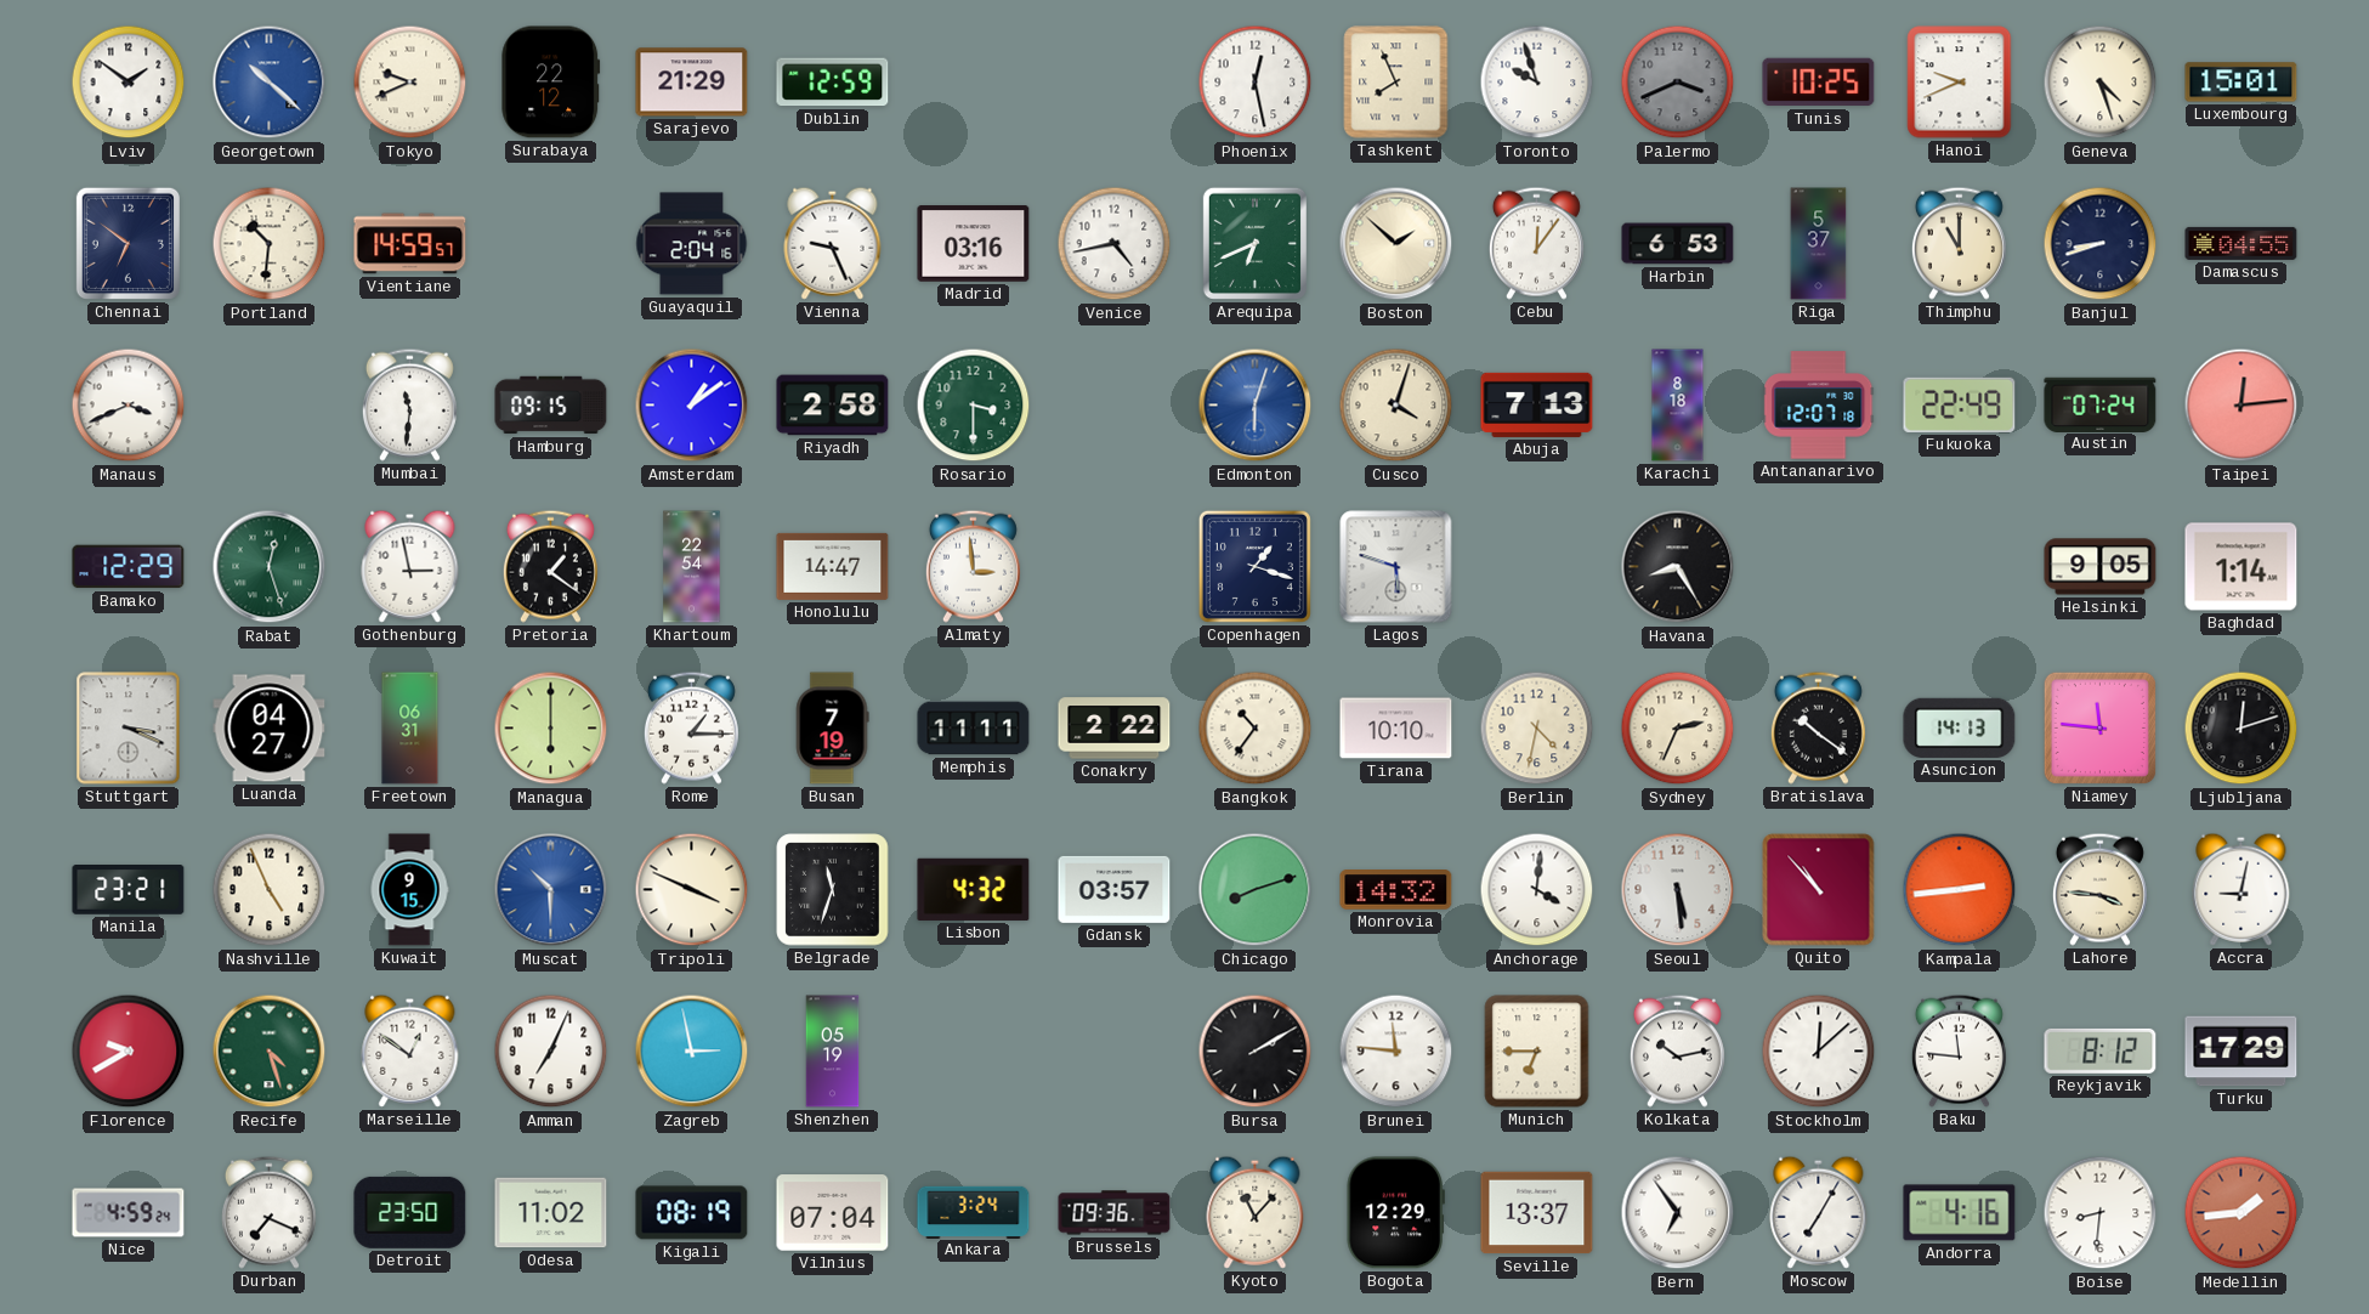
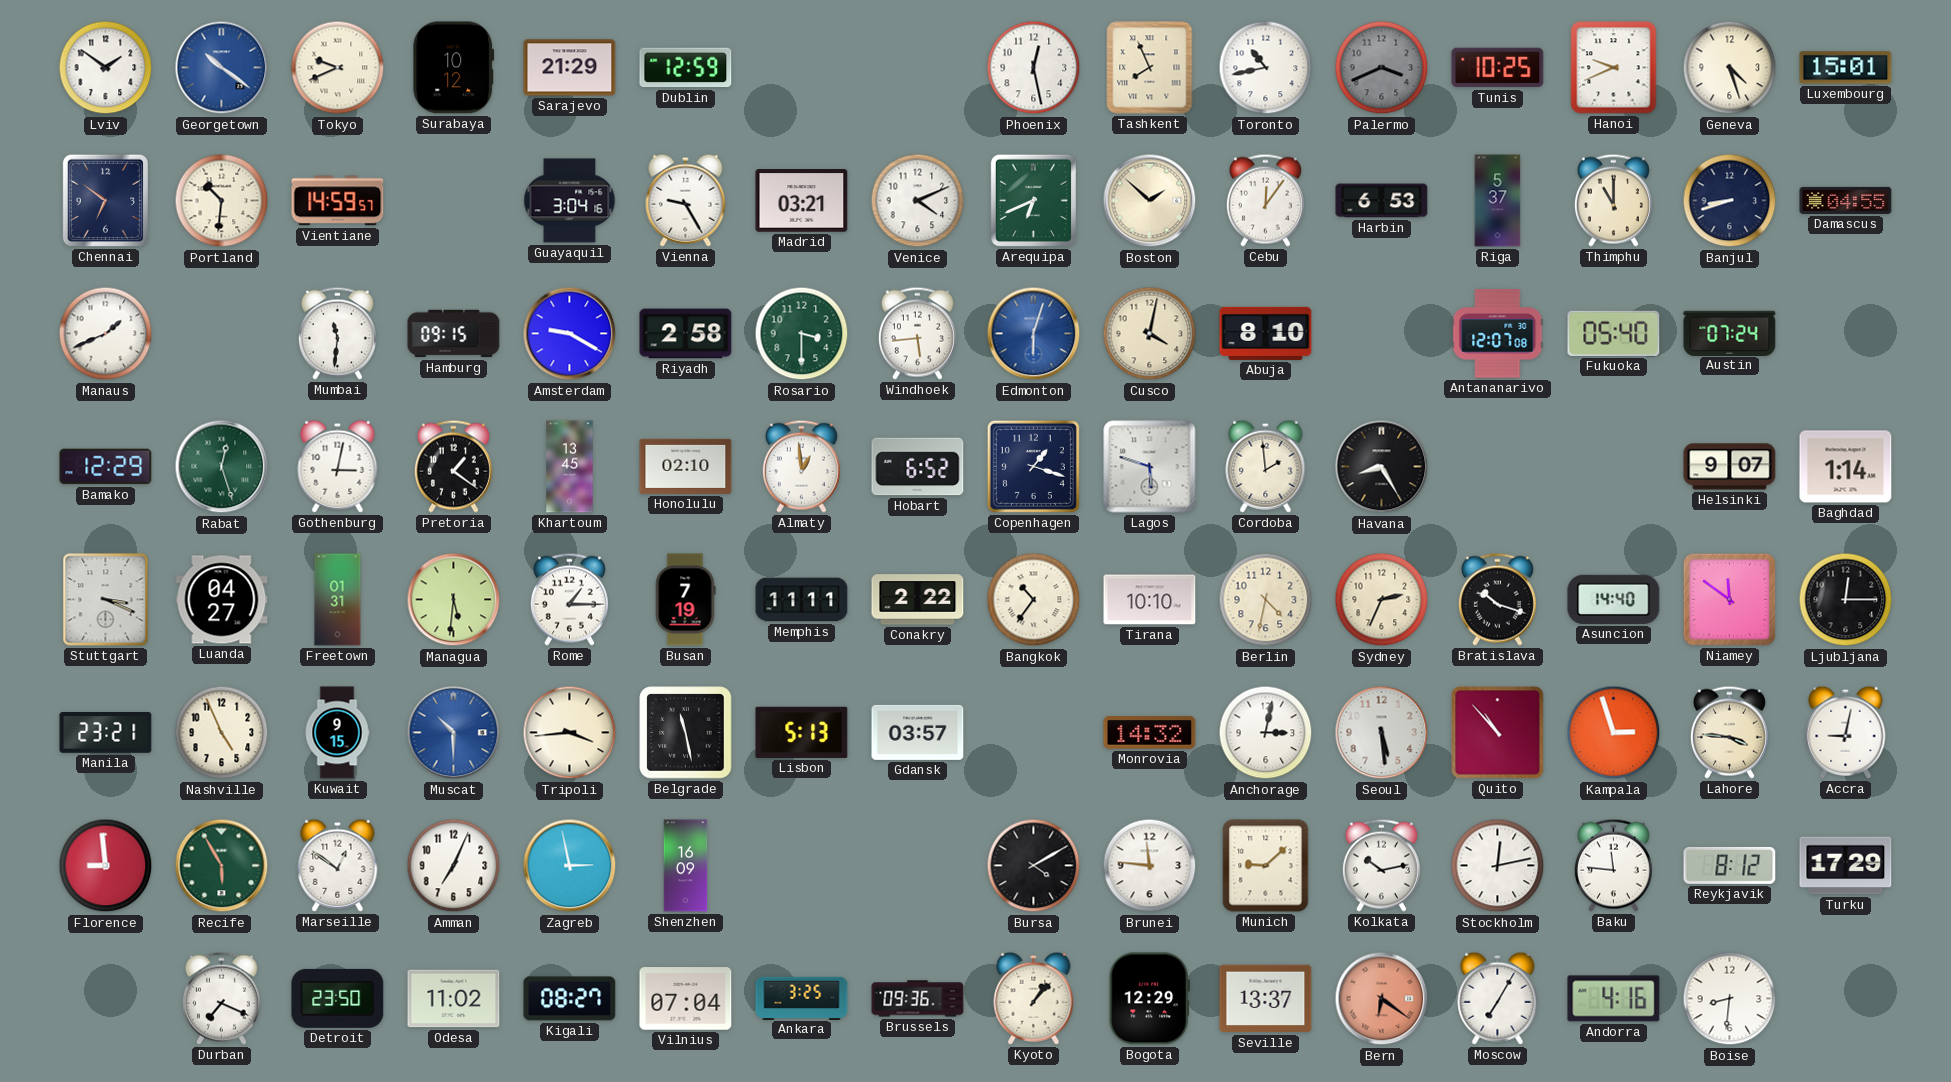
Georgetown: 10:22 -> 10:21 (222, 68)
Surabaya: 22:12 -> 10:12 (454, 68)
Toronto: 9:57 -> 10:43 (1266, 68)
Guayaquil: 2:04 -> 3:04 (570, 201)
Vienna: 9:26 -> 9:25 (686, 200)
Madrid: 03:16 -> 03:21 (802, 201)
Venice: 4:43 -> 4:11 (918, 201)
Manaus: 3:41 -> 1:41 (106, 334)
Amsterdam: 1:09 -> 9:20 (570, 334)
Windhoek: none -> 5:44 (917, 333)
Cusco: 4:03 -> 4:02 (1150, 334)
Abuja: 7:13 -> 8:10 (1266, 333)
Karachi: 8:18 -> none (1678, 406)
Antananarivo: 12:07:18 -> 12:07:08 (1498, 334)
Fukuoka: 22:49 -> 05:40 (1614, 333)
Taipei: 12:14 -> none (2242, 406)
Gothenburg: 2:58 -> 3:02 (338, 466)
Khartoum: 22:54 -> 13:45 (570, 467)
Honolulu: 14:47 -> 02:10 (686, 466)
Almaty: 2:59 -> 12:59 (801, 466)
Hobart: none -> 6:52 (918, 467)
Cordoba: none -> 1:59 (1266, 466)
Helsinki: 9:05 -> 9:07 (1730, 467)
Freetown: 06:31 -> 01:31 (338, 600)
Managua: 6:00 -> 5:31 (454, 600)
Bratislava: 10:21 -> 10:18 (1497, 599)
Asuncion: 14:13 -> 14:40 (1614, 599)
Niamey: 11:46 -> 11:51 (1729, 599)
Ljubljana: 12:12 -> 12:15 (1846, 600)
Tripoli: 3:49 -> 3:44 (570, 733)
Belgrade: 11:33 -> 11:28 (686, 733)
Lisbon: 4:32 -> 5:13 (802, 732)
Chicago: 8:12 -> none (1256, 890)
Anchorage: 4:01 -> 3:02 (1266, 733)
Kampala: 2:44 -> 2:57 (1614, 733)
Florence: 9:40 -> 8:59 (106, 866)
Recife: 4:27 -> 5:55 (222, 866)
Shenzhen: 05:19 -> 16:09 (686, 866)
Bursa: 2:10 -> 4:10 (1034, 866)
Munich: 6:45 -> 9:08 (1266, 866)
Stockholm: 12:08 -> 12:13 (1498, 866)
Nice: 4:59 -> none (129, 1213)
Kigali: 08:19 -> 08:27 (570, 999)
Ankara: 3:24 -> 3:25 (802, 998)
Kyoto: 11:07 -> 1:07 (1034, 998)
Bern: 6:54 -> 6:21 (1382, 999)
Bern dial: white -> salmon (1382, 999)
Medellin: 1:44 -> none (2242, 1213)
